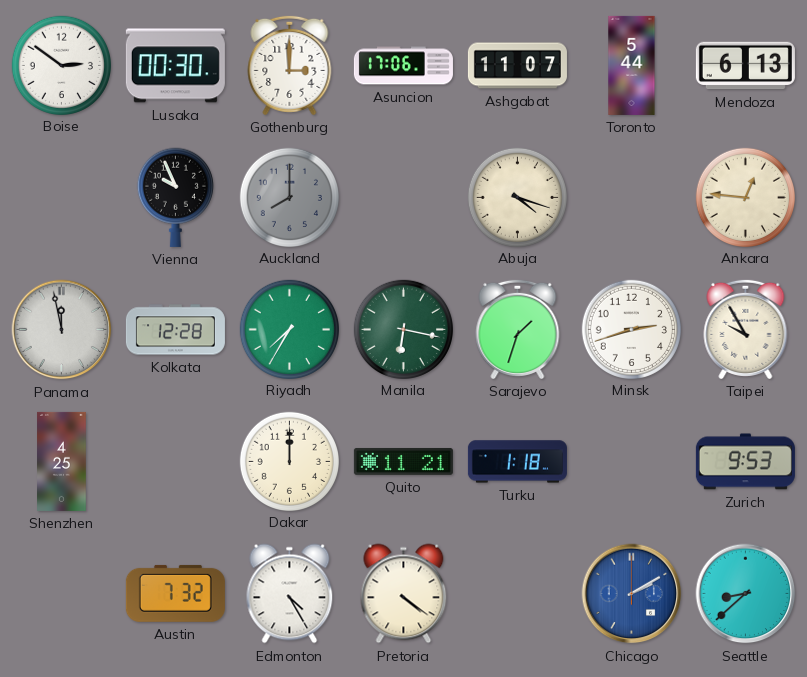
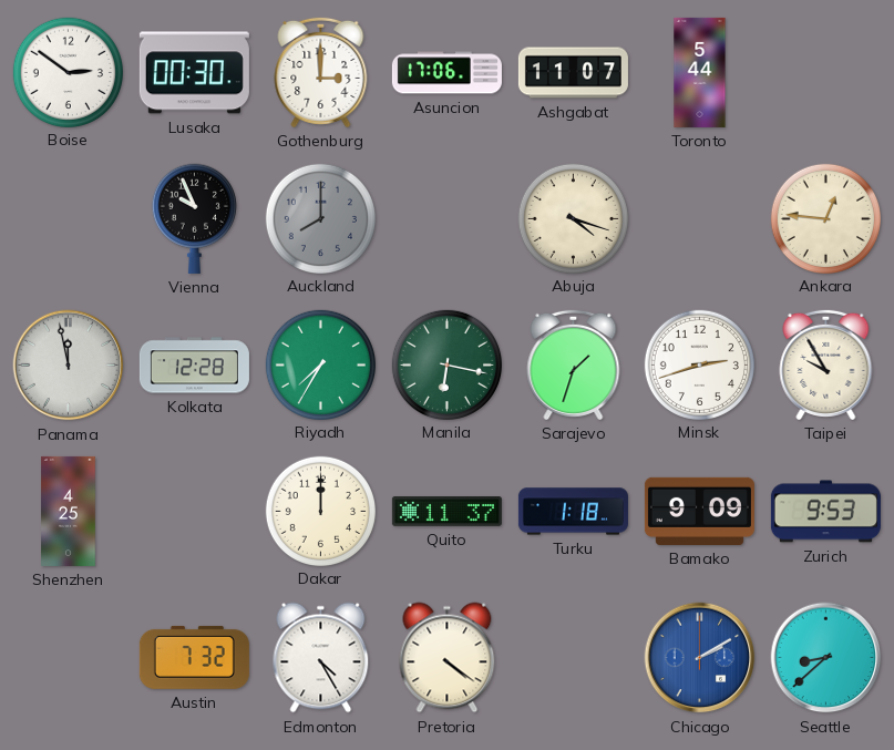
Mendoza: 6:13 -> none (745, 66)
Quito: 11:21 -> 11:37 (446, 511)
Bamako: none -> 9:09 (699, 511)
